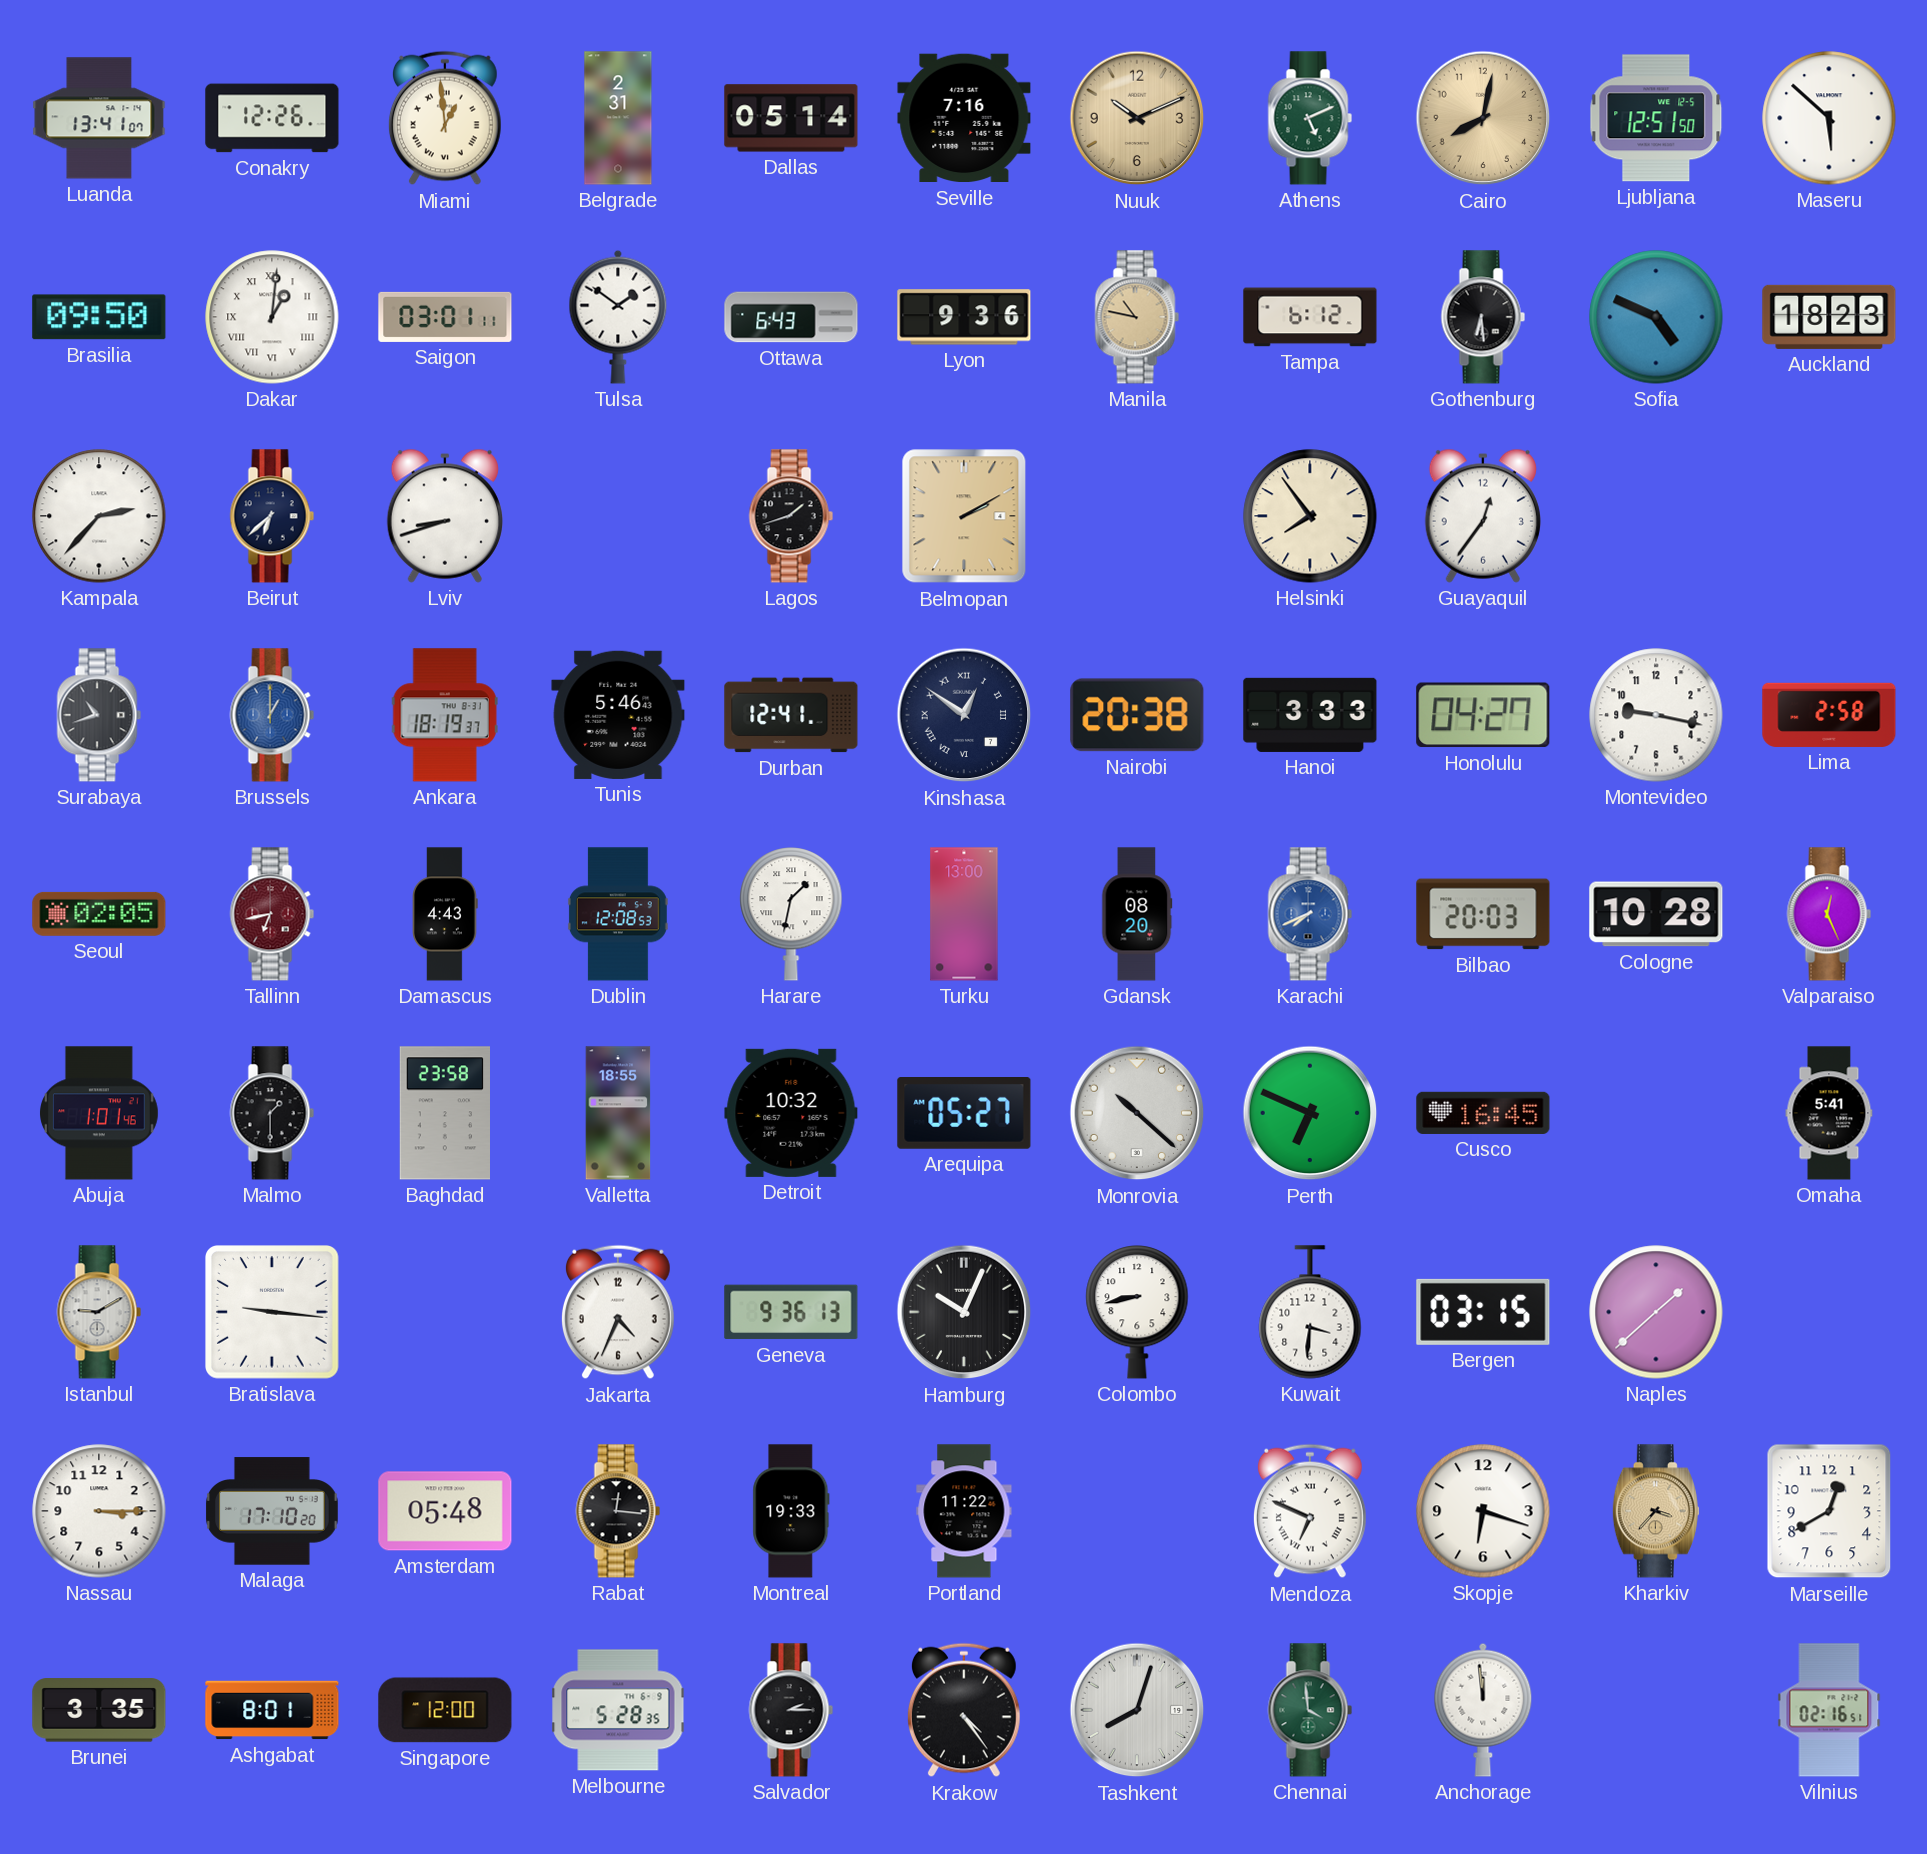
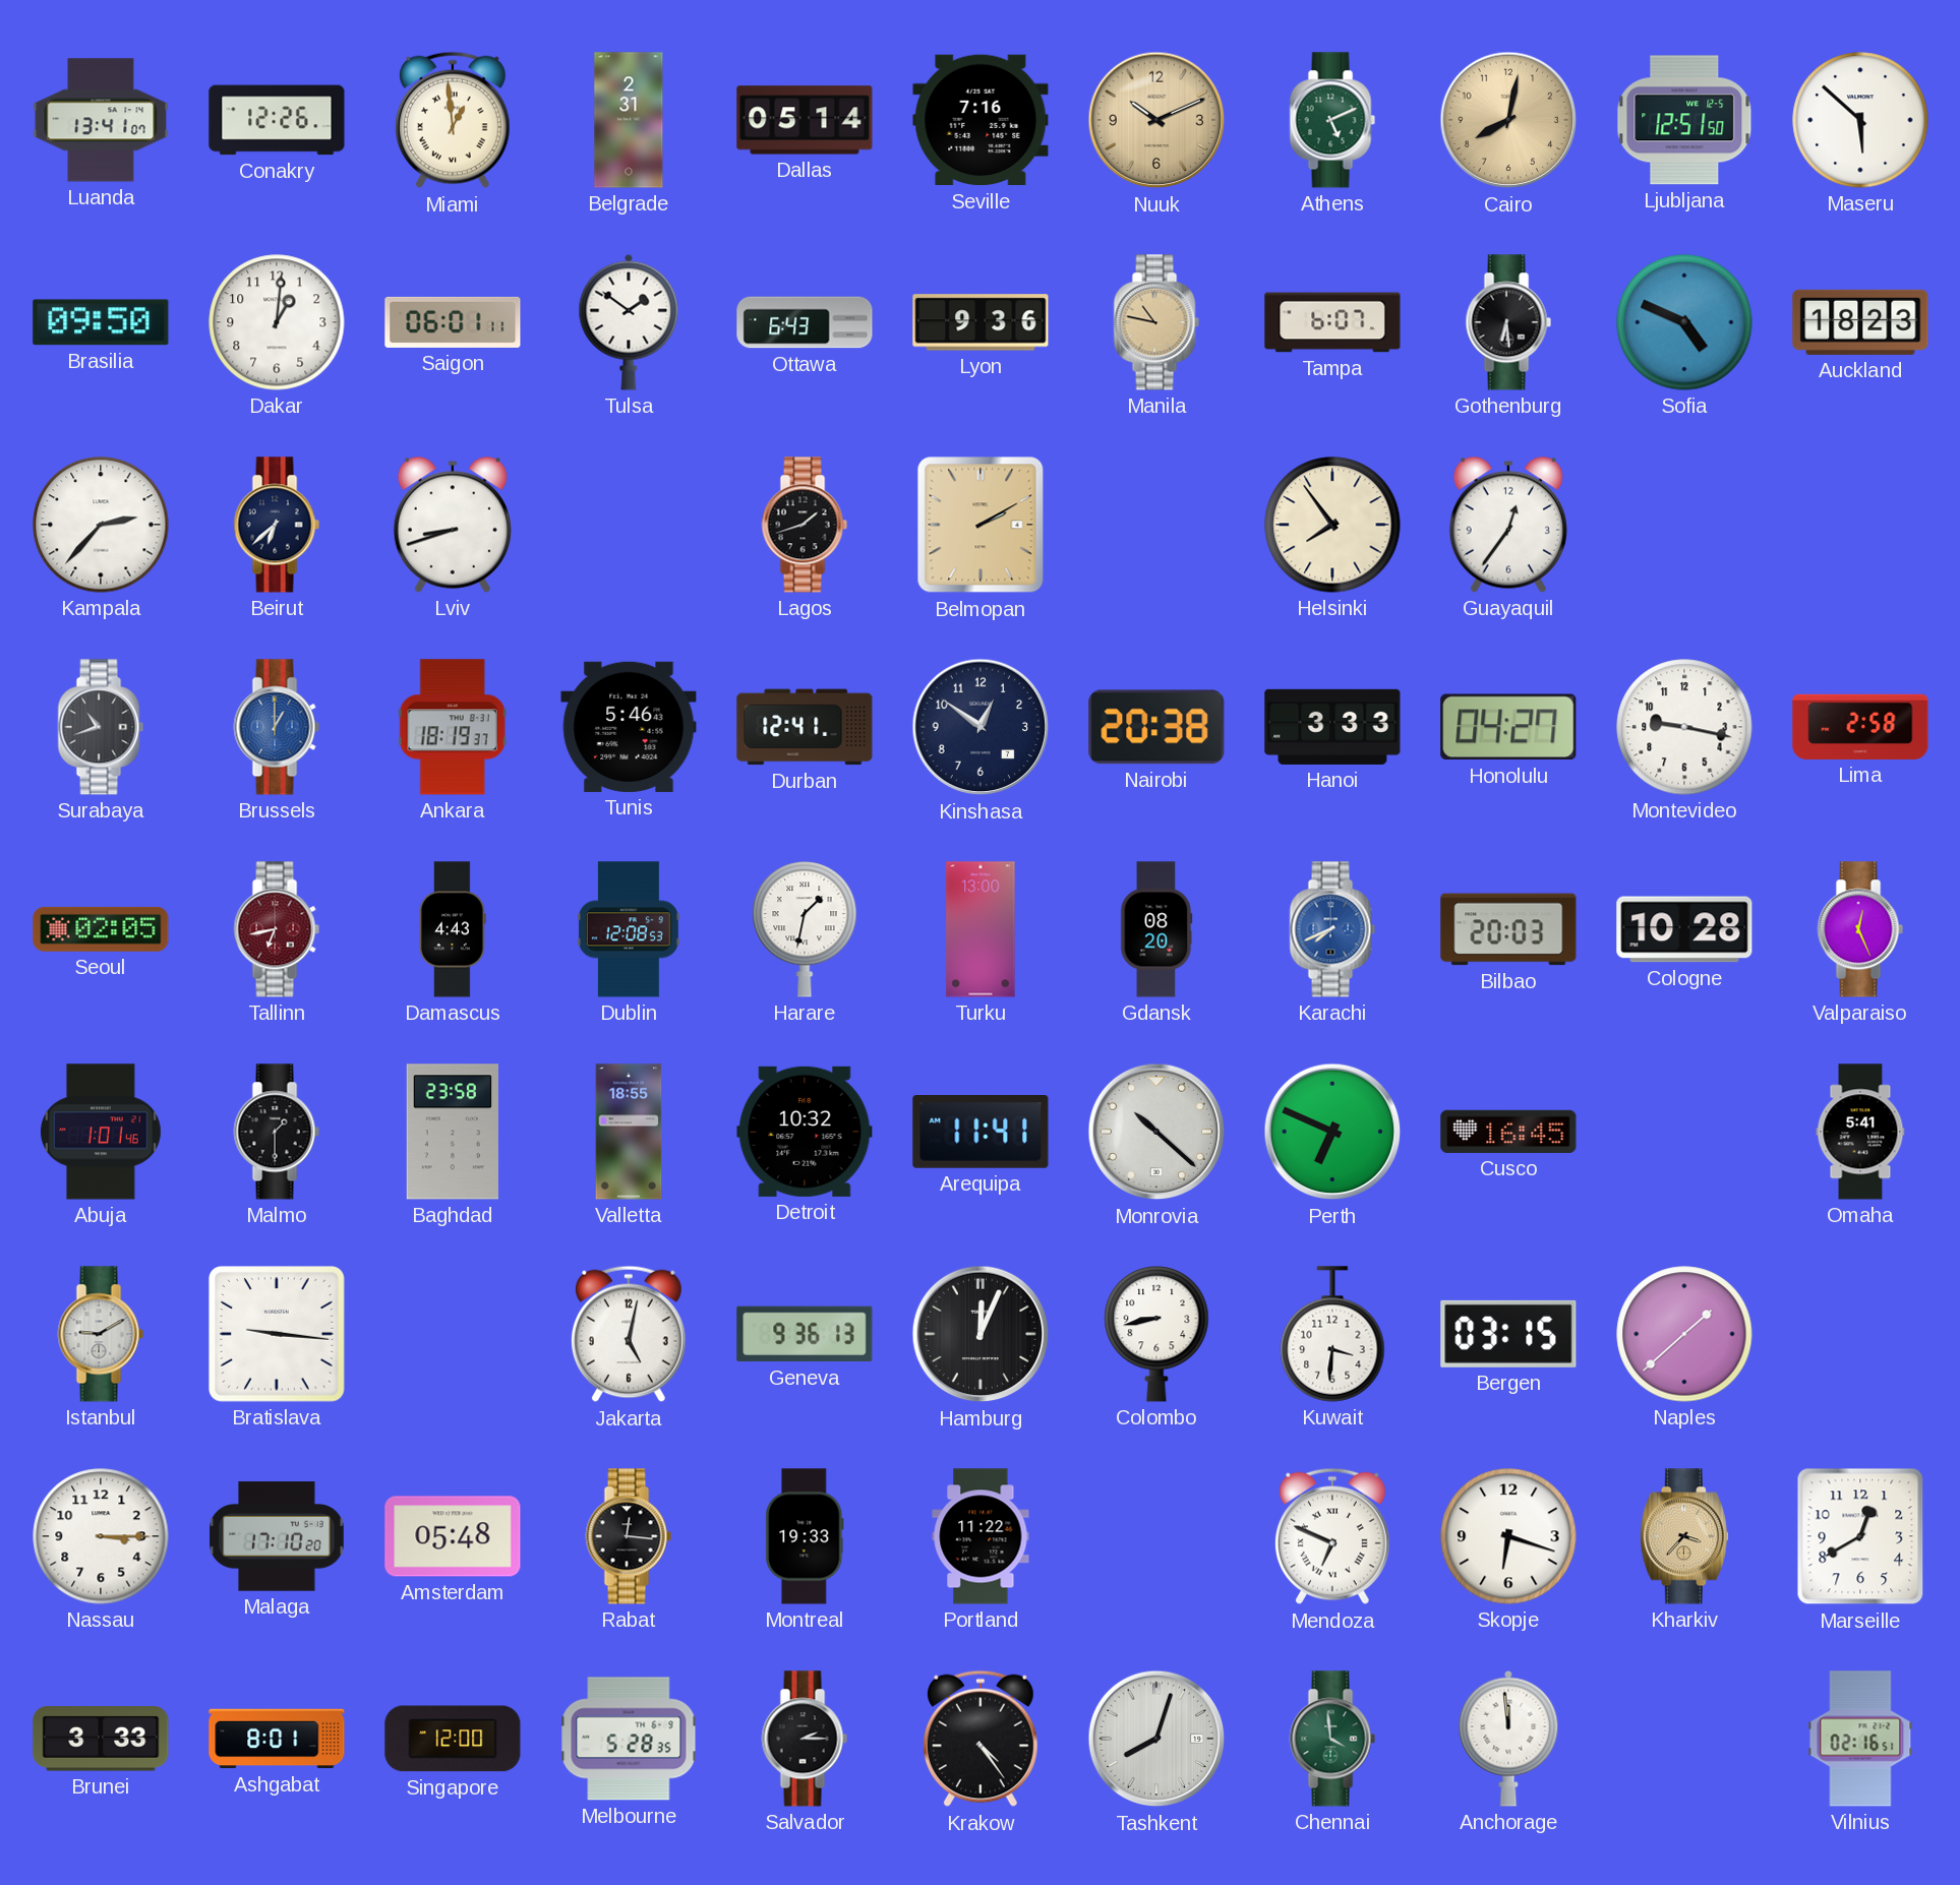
Dakar numerals: Roman -> Arabic (277, 322)
Saigon: 03:01 -> 06:01 (453, 322)
Tampa: 6:12 -> 6:07 (1332, 322)
Kinshasa numerals: Roman -> Arabic (981, 727)
Arequipa: 05:27 -> 11:41 (981, 1133)
Jakarta: 4:34 -> 5:02 (629, 1334)
Hamburg: 10:04 -> 12:04 (981, 1334)
Brunei: 3:35 -> 3:33 (101, 1739)
